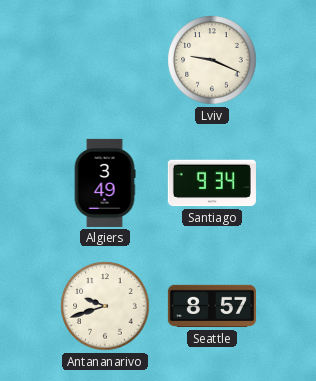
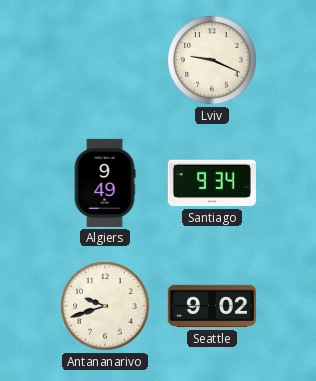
Algiers: 3:49 -> 9:49 (105, 183)
Seattle: 8:57 -> 9:02 (212, 306)
